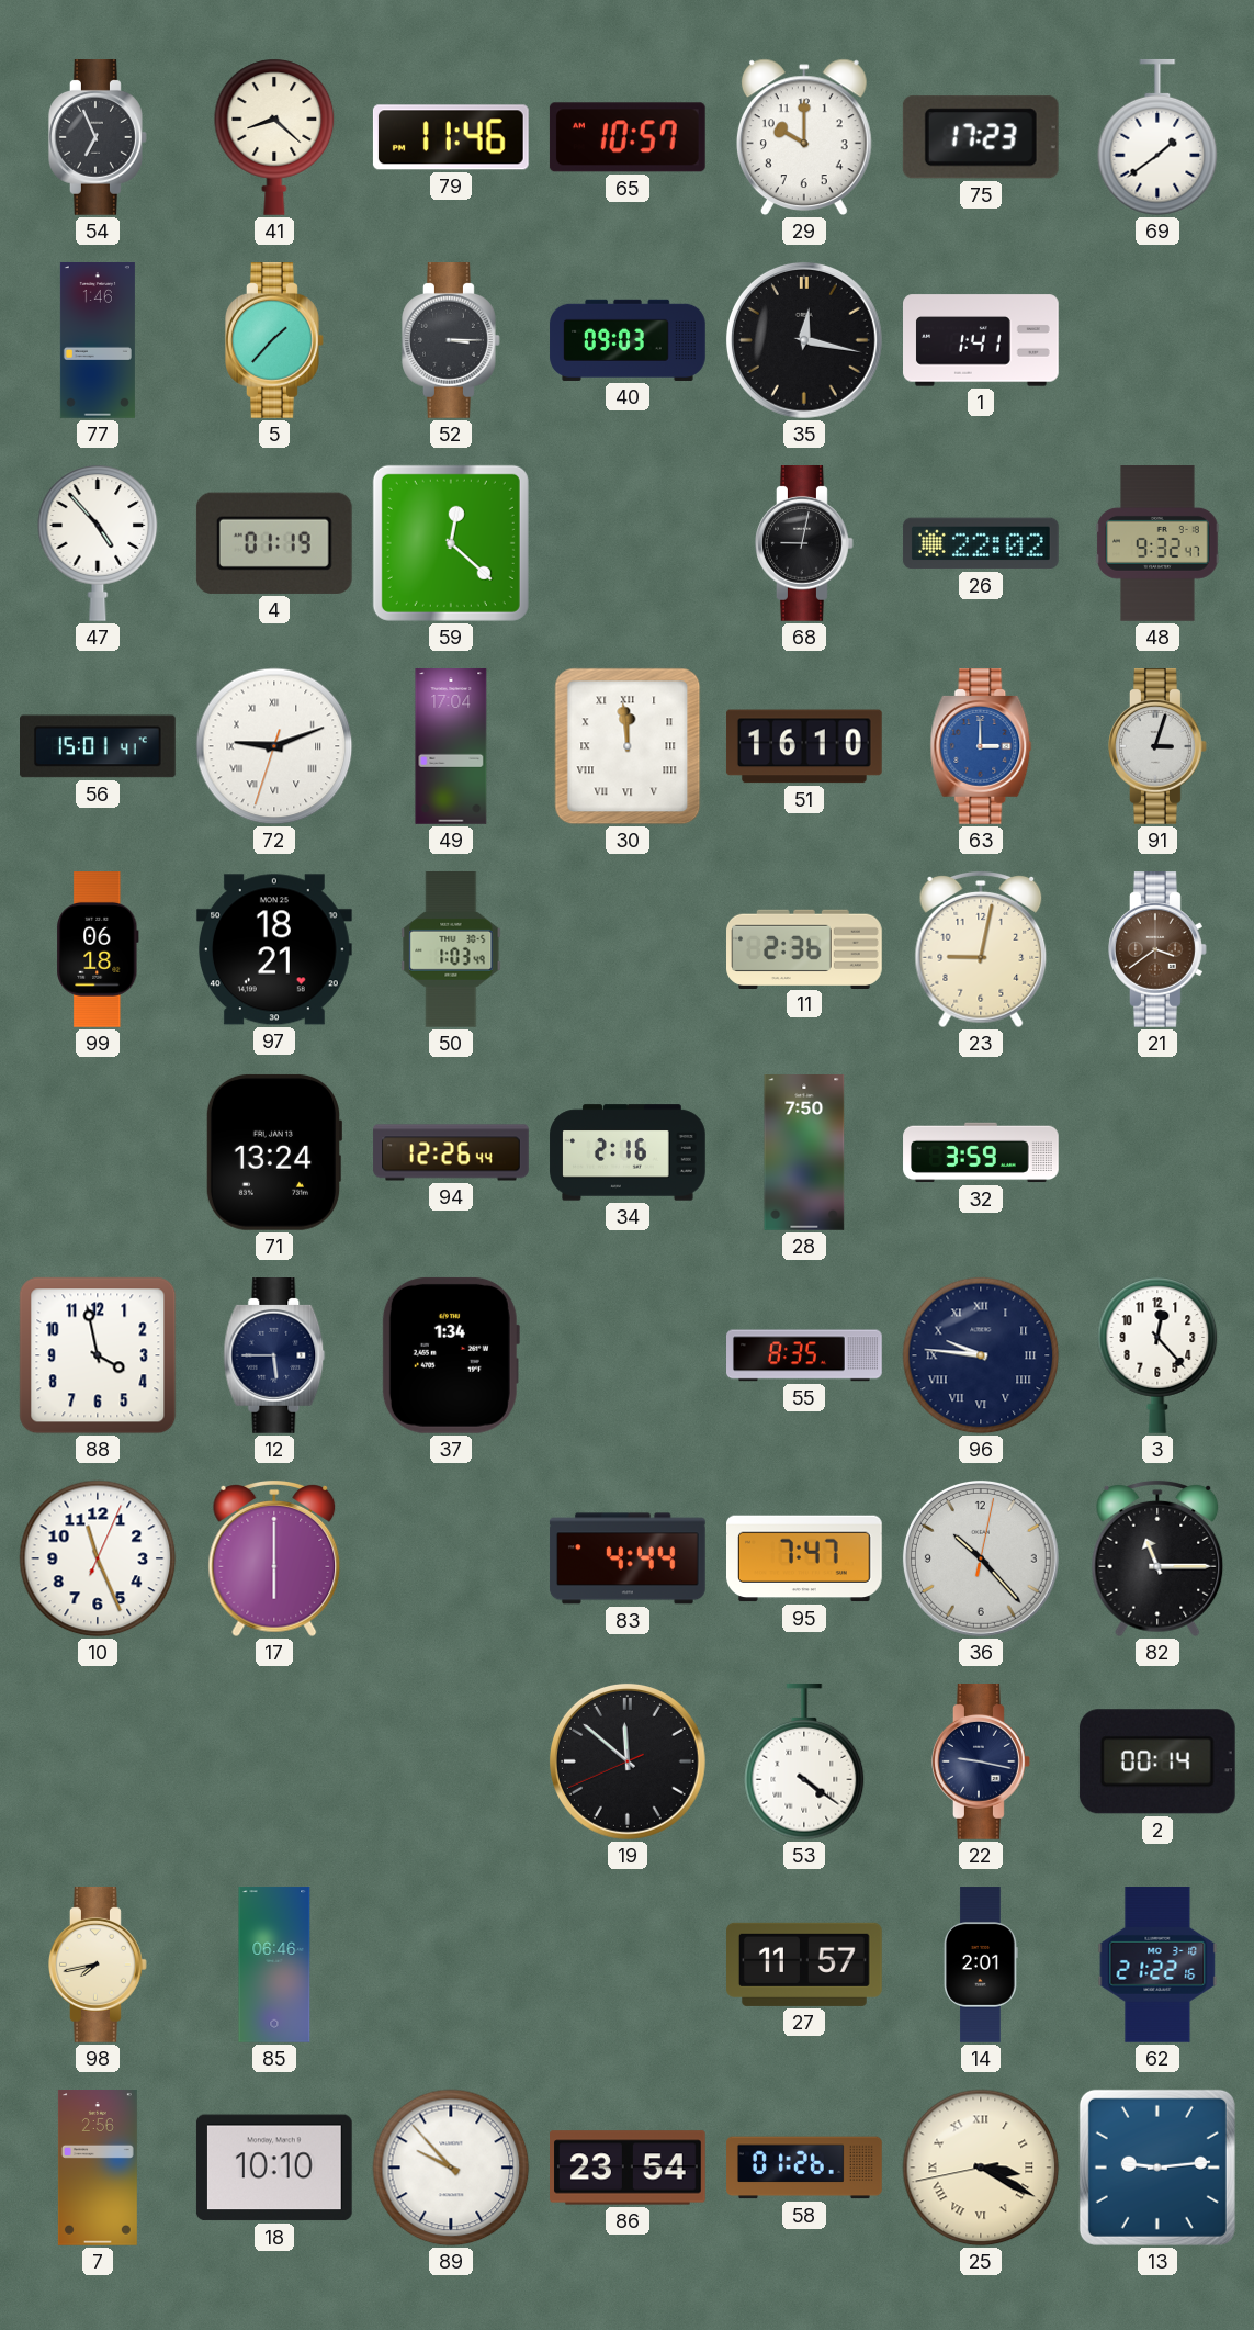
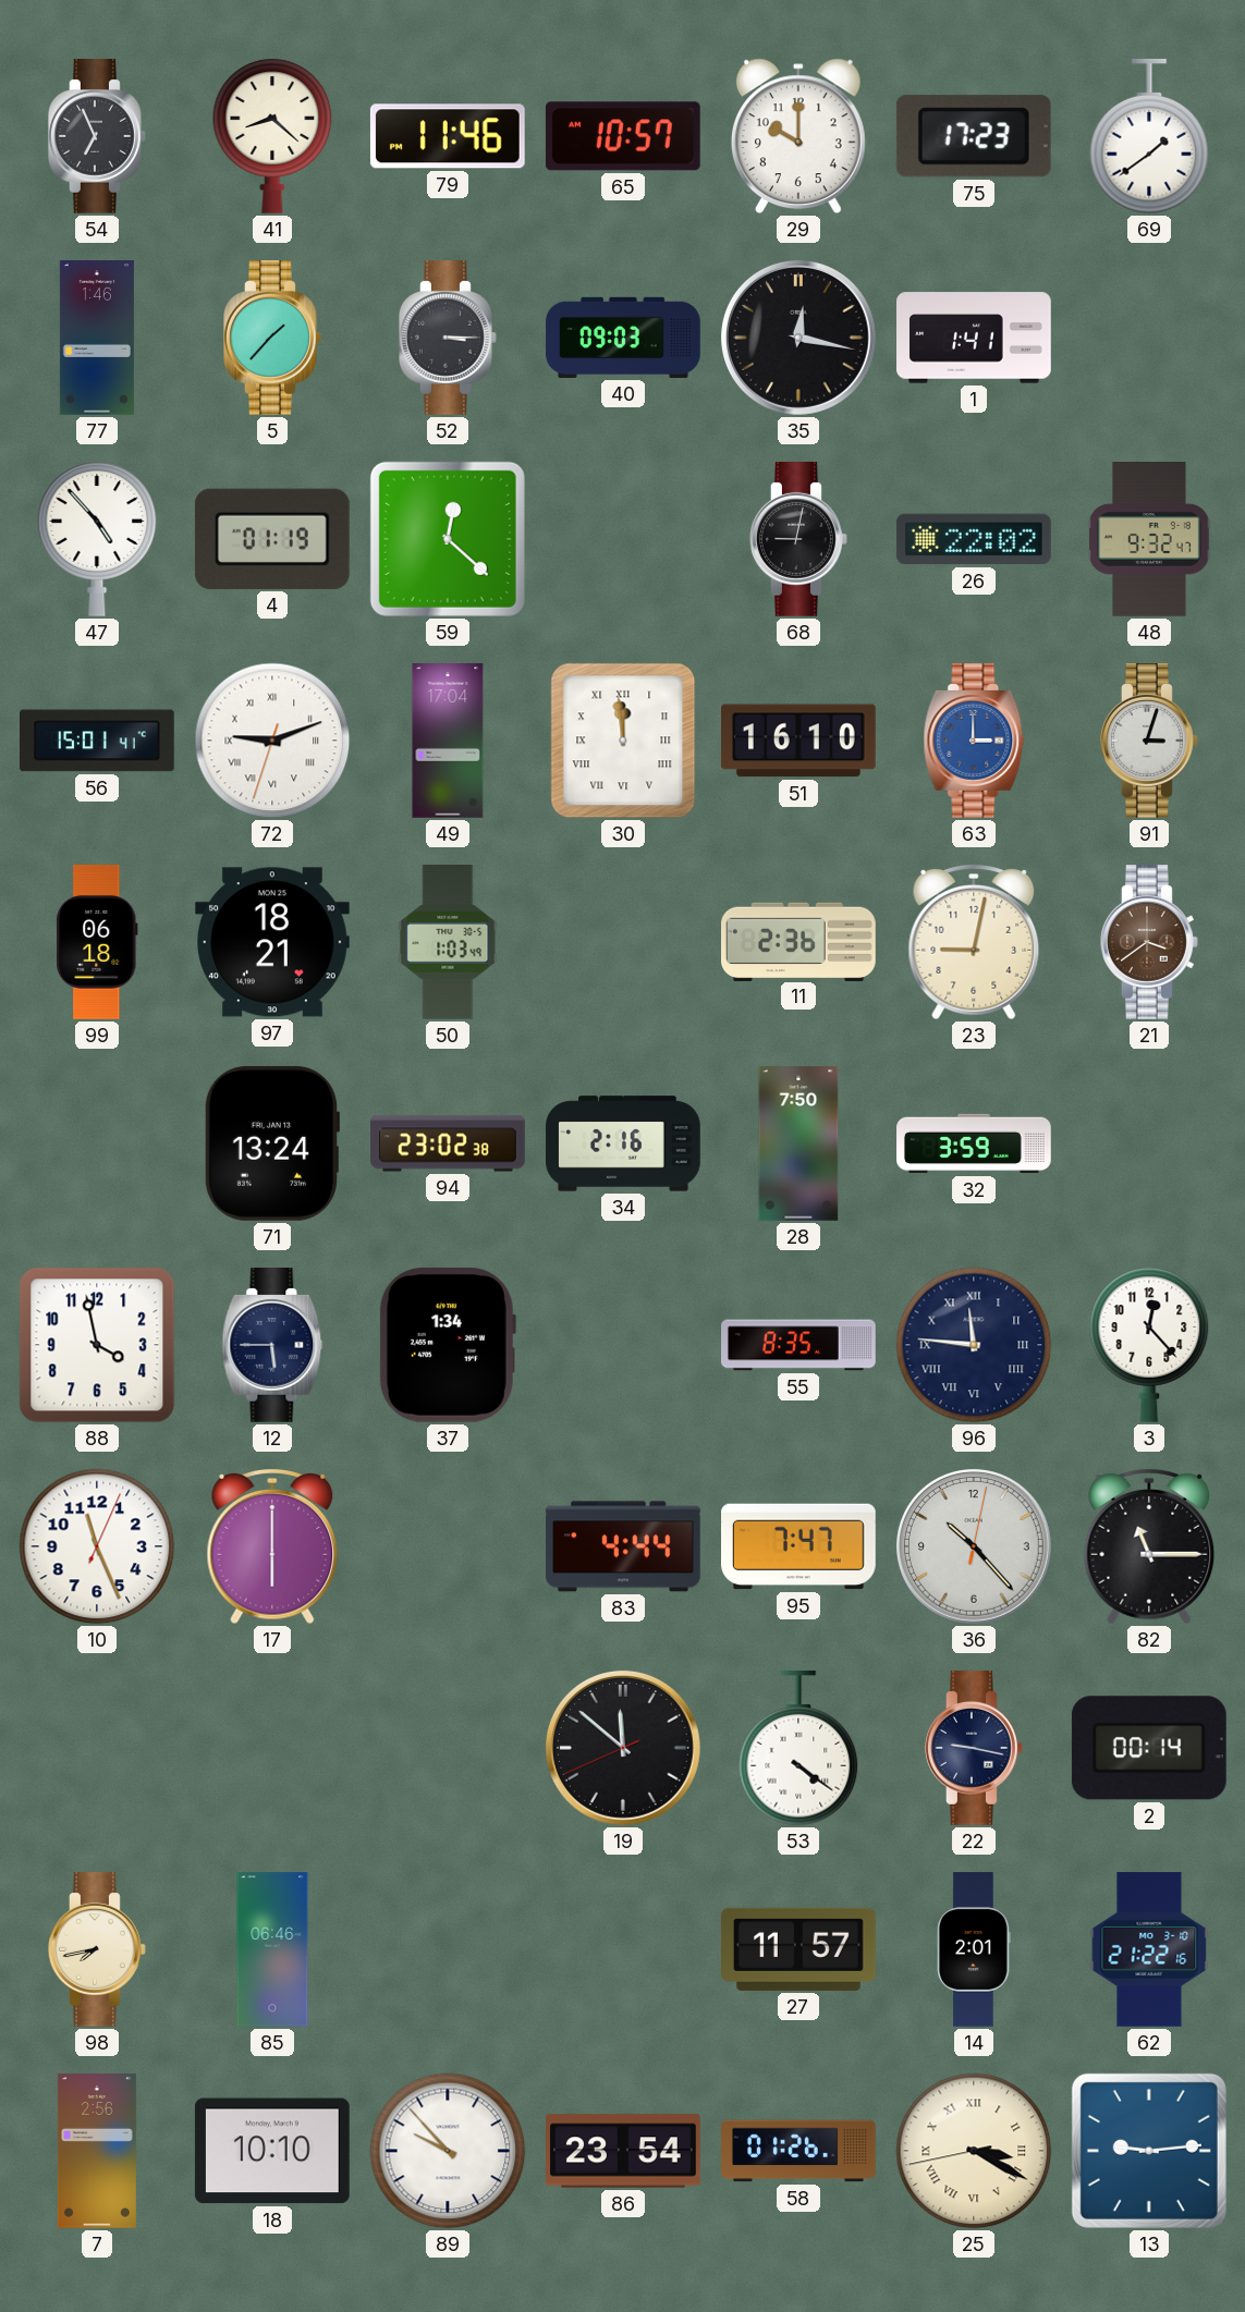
94: 12:26 -> 23:02 (448, 1143)
96: 9:46 -> 11:46 (974, 1345)
